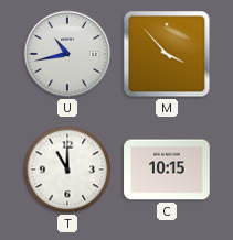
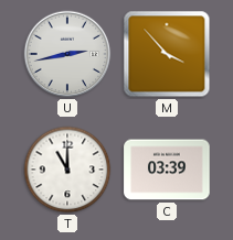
U: 10:43 -> 2:43 (67, 54)
C: 10:15 -> 03:39 (167, 170)
